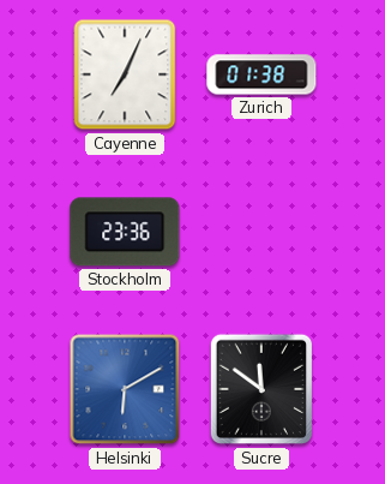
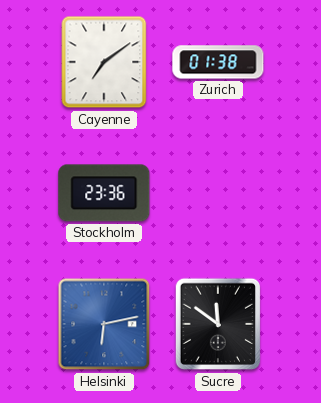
Cayenne: 7:04 -> 7:09 (104, 62)
Helsinki: 6:10 -> 6:13 (104, 324)
